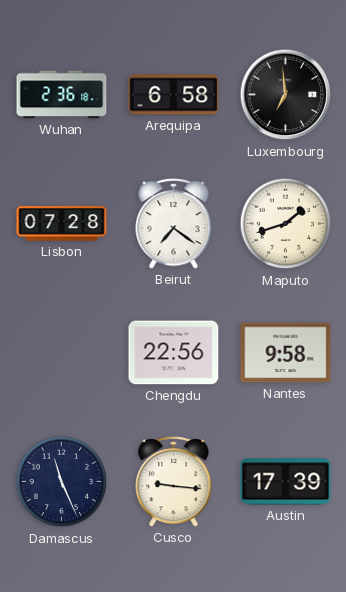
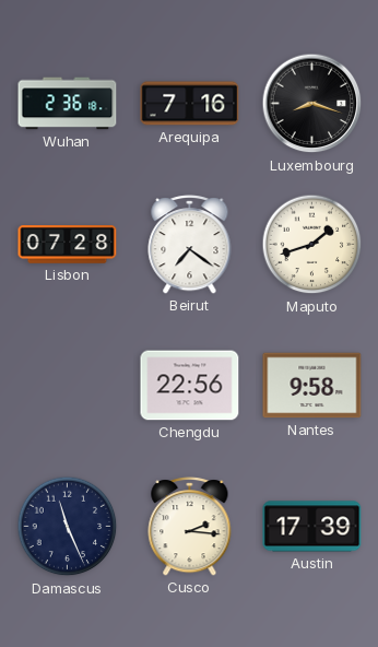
Arequipa: 6:58 -> 7:16 (190, 104)
Luxembourg: 6:59 -> 8:18 (312, 104)
Cusco: 9:16 -> 2:16 (190, 527)
